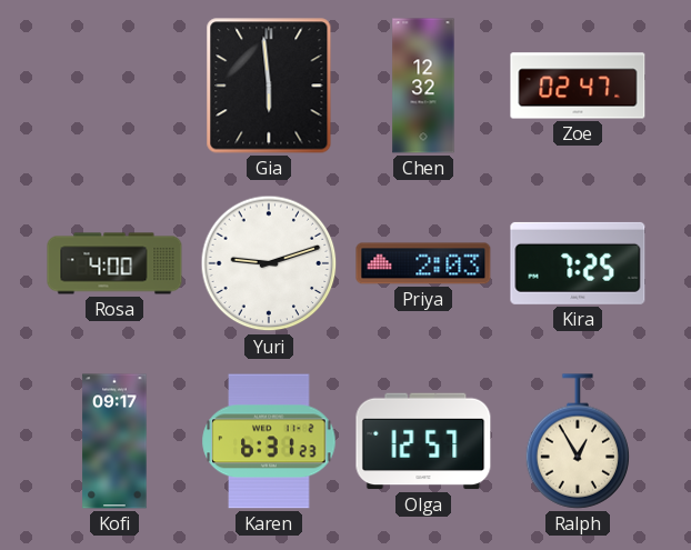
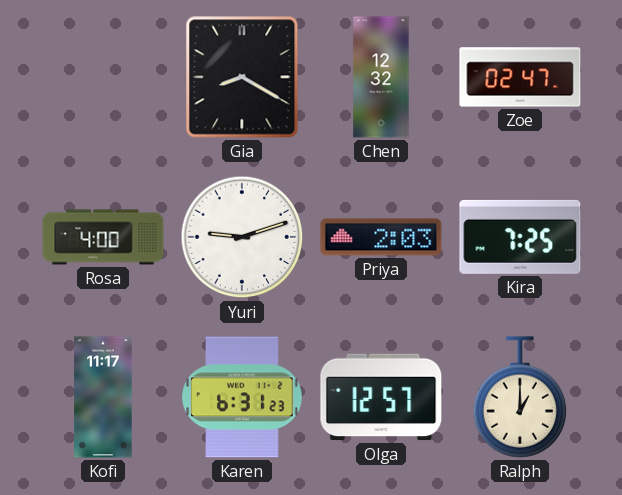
Gia: 5:59 -> 8:20 (242, 77)
Kofi: 09:17 -> 11:17 (103, 397)
Ralph: 12:55 -> 1:00 (520, 397)
